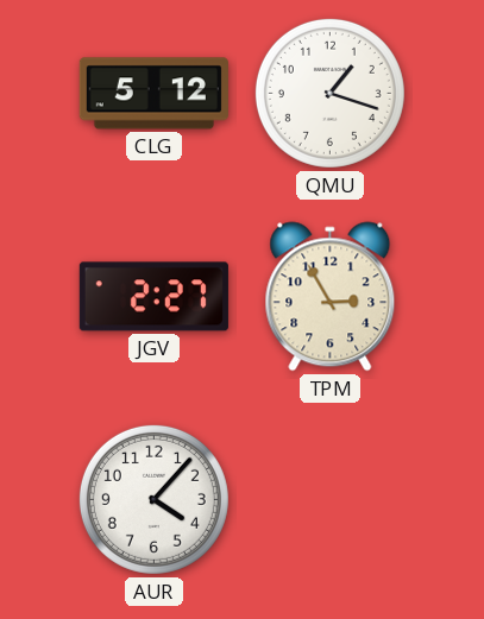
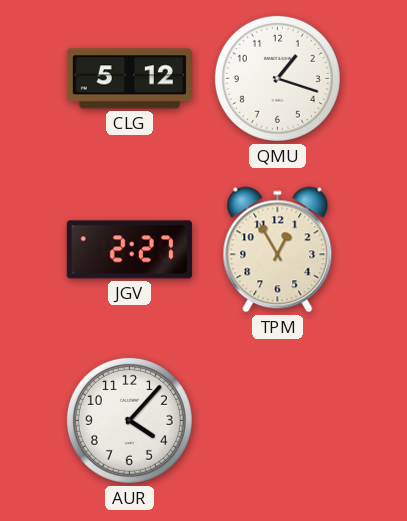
TPM: 2:55 -> 12:55 (278, 250)
